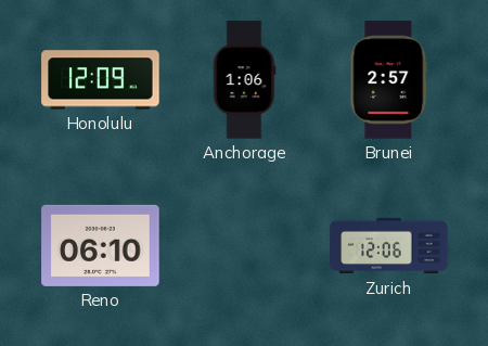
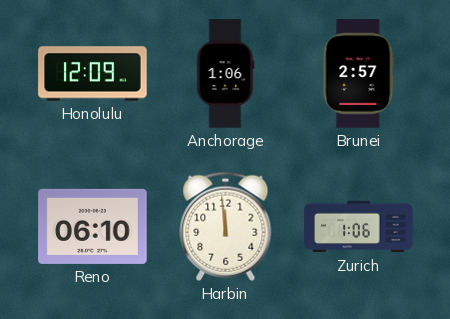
Harbin: none -> 11:59 (226, 226)
Zurich: 12:06 -> 1:06 (359, 227)
